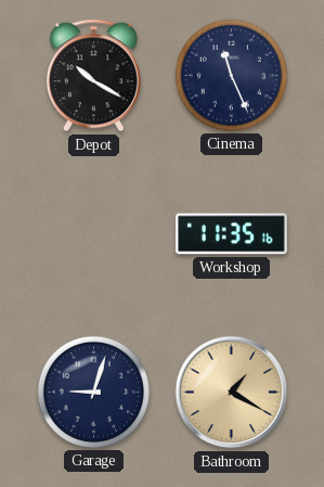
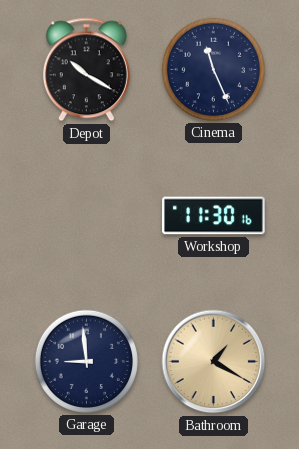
Workshop: 11:35 -> 11:30 (214, 216)
Garage: 9:03 -> 8:59 (86, 361)
